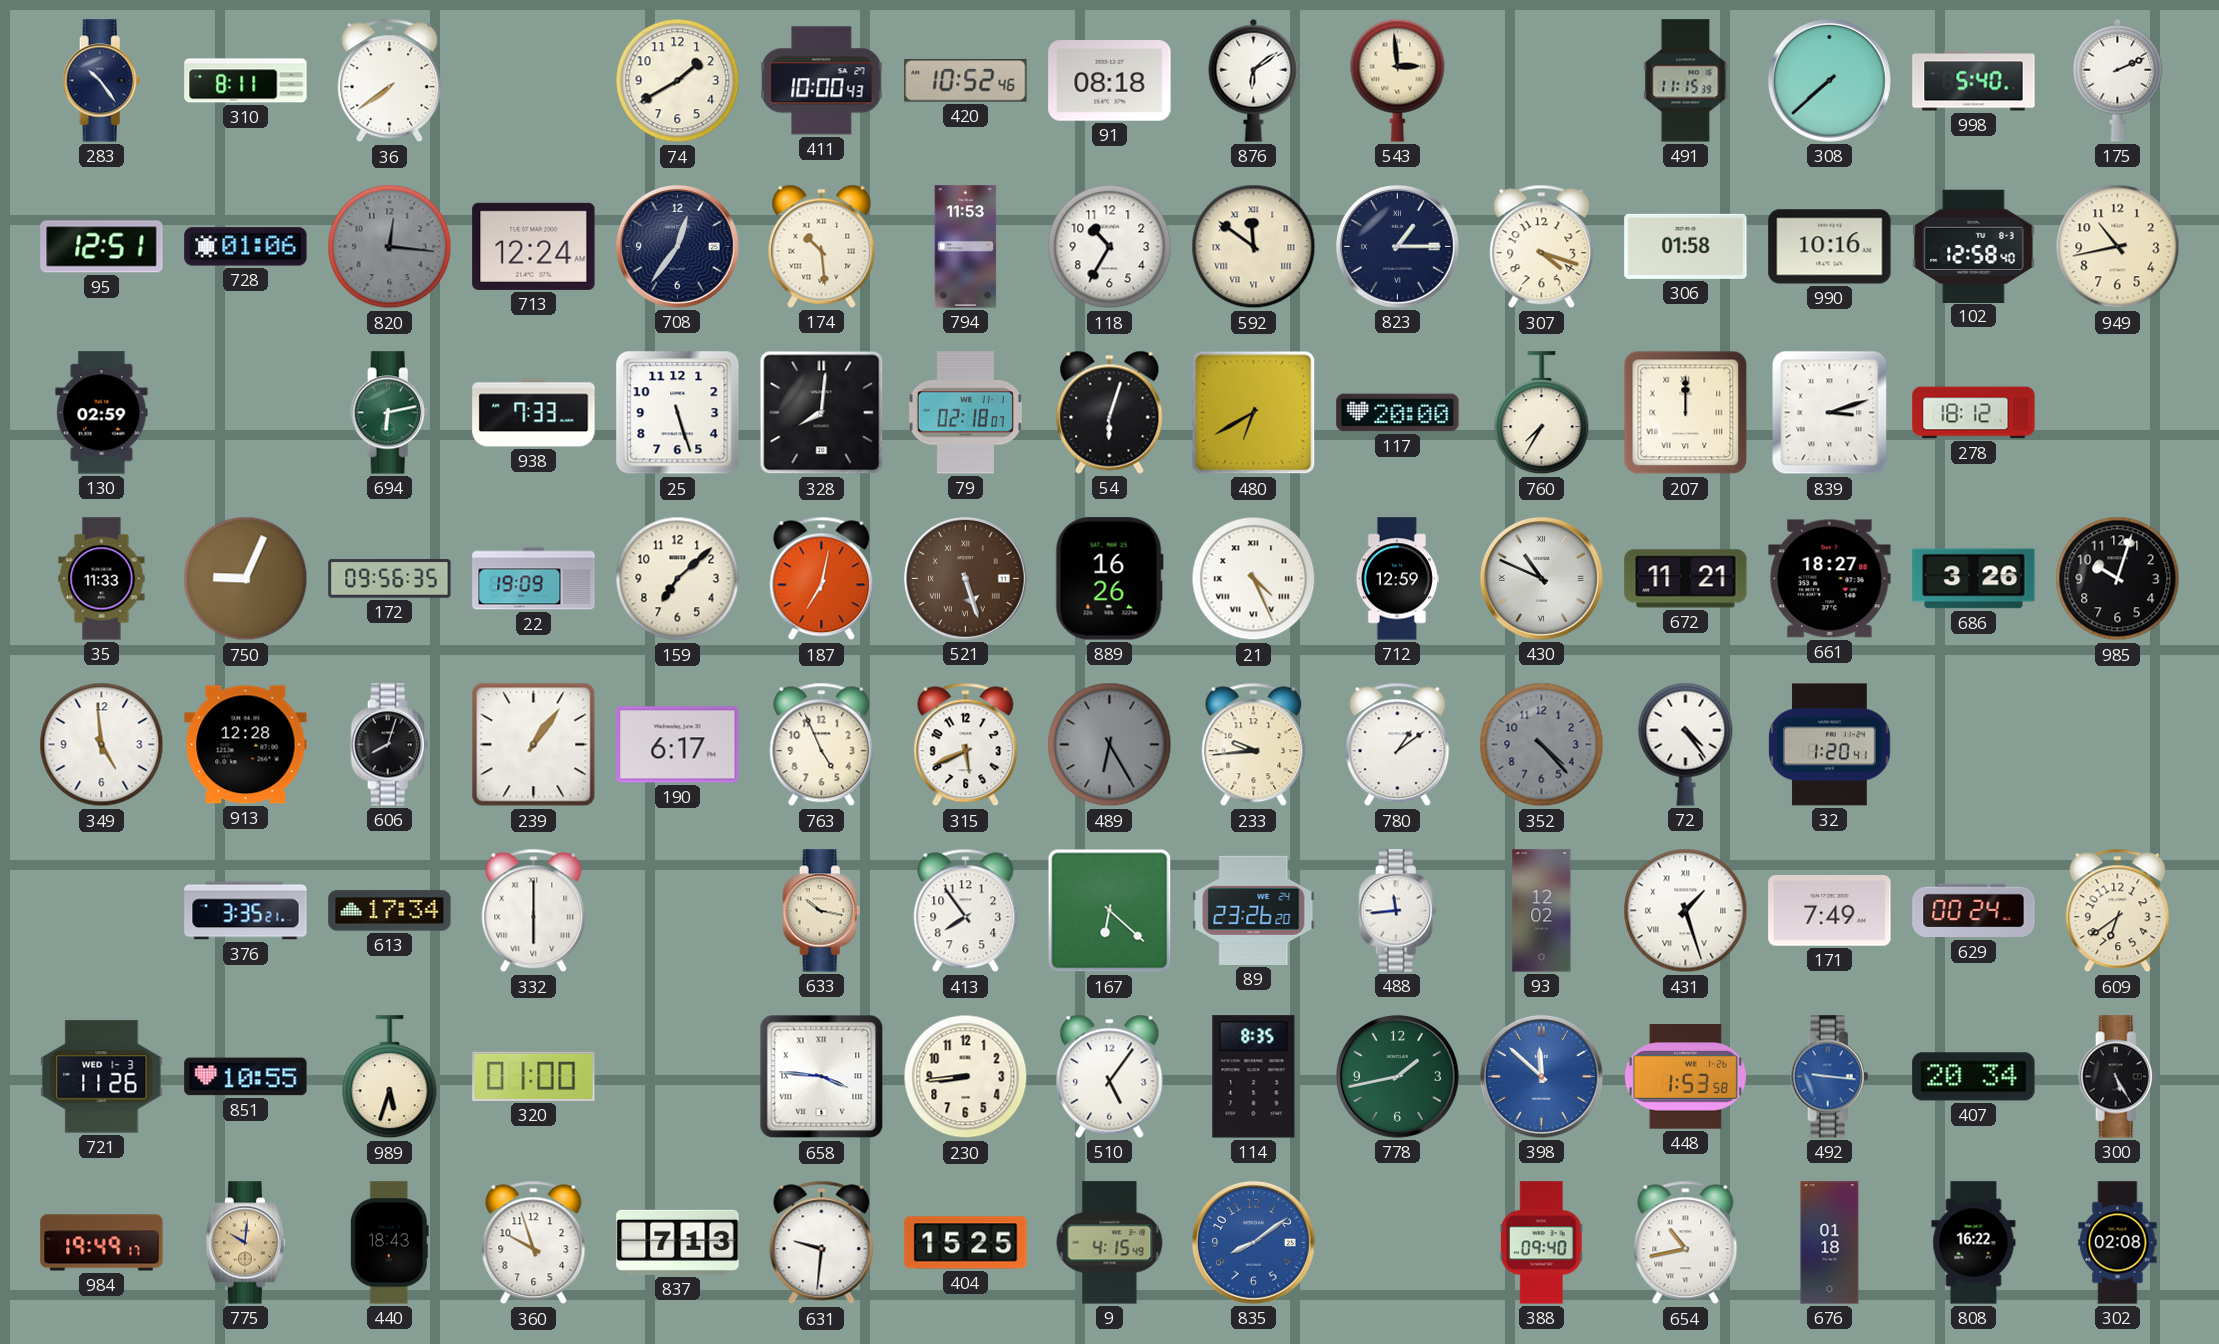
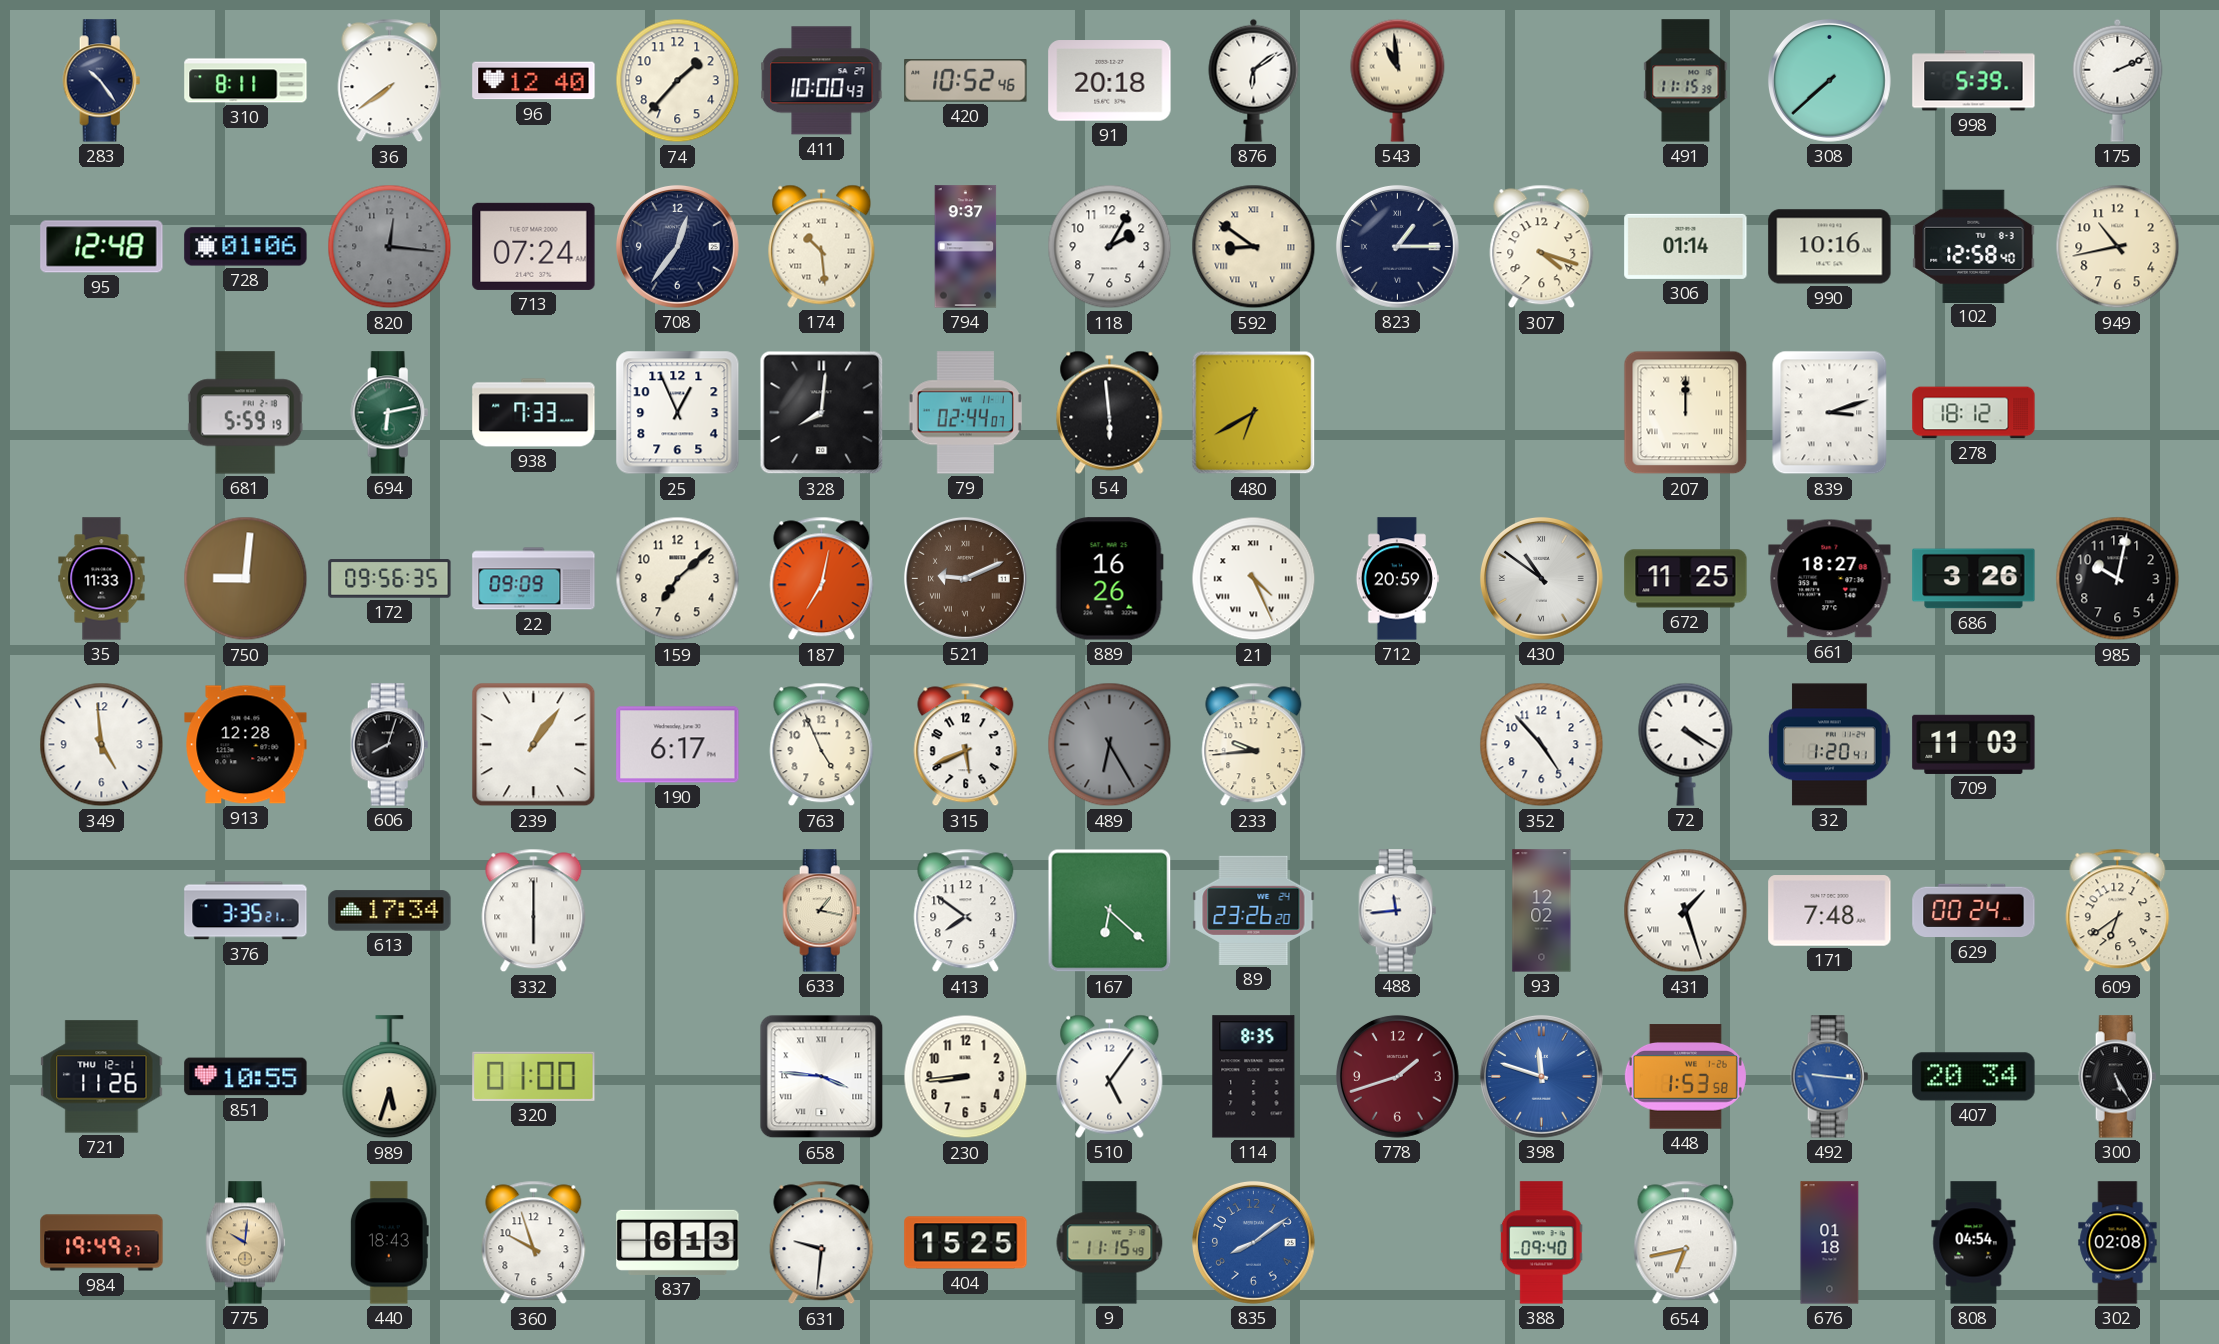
96: none -> 12:40 (534, 81)
74: 1:40 -> 1:37 (678, 81)
91: 08:18 -> 20:18 (1110, 81)
543: 2:59 -> 10:59 (1398, 80)
998: 5:40 -> 5:39 (1974, 81)
95: 12:51 -> 12:48 (102, 247)
713: 12:24 -> 07:24 (534, 246)
794: 11:53 -> 9:37 (966, 247)
118: 10:35 -> 2:05 (1110, 247)
592: 11:51 -> 8:51 (1254, 247)
306: 01:58 -> 01:14 (1686, 246)
130: 02:59 -> none (102, 413)
681: none -> 5:59 (245, 413)
25: 5:27 -> 12:56 (678, 413)
79: 02:18 -> 02:44 (965, 413)
54: 6:03 -> 5:59 (1110, 412)
117: 20:00 -> none (1398, 413)
760: 7:35 -> none (1542, 413)
750: 9:04 -> 9:01 (246, 579)
22: 19:09 -> 09:09 (534, 579)
521: 5:27 -> 9:11 (965, 578)
712: 12:59 -> 20:59 (1397, 579)
430: 10:49 -> 10:51 (1541, 578)
672: 11:21 -> 11:25 (1686, 579)
985: 10:03 -> 10:02 (2118, 579)
780: 1:09 -> none (1398, 745)
352: 4:23 -> 4:53 (1542, 745)
352 dial: grey -> white (1542, 745)
72: 4:24 -> 4:20 (1686, 744)
709: none -> 11:03 (1974, 744)
633: 10:17 -> 1:17 (822, 911)
413: 7:54 -> 7:51 (966, 911)
171: 7:49 -> 7:48 (1830, 911)
721 date: WED 1-3 -> THU 12-1 (102, 1077)
778: 1:43 -> 1:42 (1397, 1076)
778 dial: green -> burgundy (1397, 1076)
398: 11:52 -> 11:48 (1541, 1076)
984: 19:49:17 -> 19:49:27 (102, 1243)
837: 7:13 -> 6:13 (678, 1242)
9: 4:15 -> 11:15 (1110, 1243)
654: 10:43 -> 6:43 (1686, 1243)
808: 16:22 -> 04:54 (1974, 1243)
